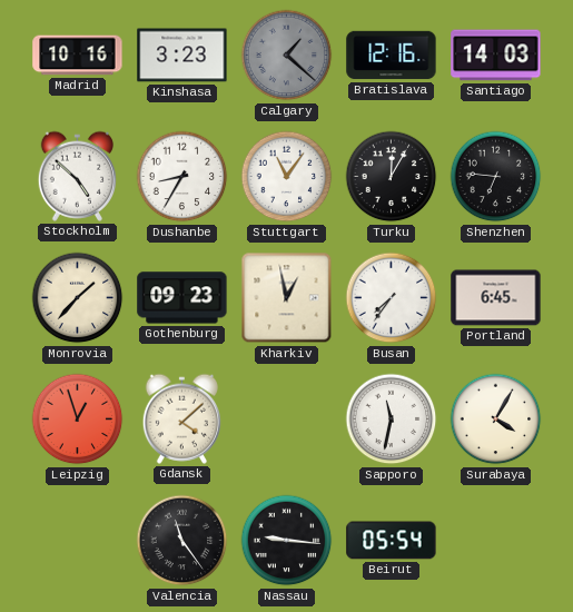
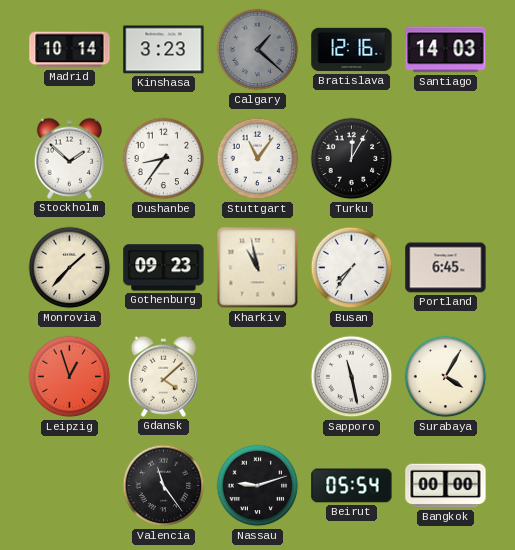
Madrid: 10:16 -> 10:14 (70, 50)
Stockholm: 4:52 -> 1:52 (69, 158)
Dushanbe: 8:35 -> 8:36 (164, 159)
Shenzhen: 6:46 -> none (496, 177)
Kharkiv: 12:58 -> 10:58 (258, 268)
Sapporo: 11:32 -> 11:28 (352, 377)
Nassau: 9:16 -> 9:12 (258, 486)
Bangkok: none -> 00:00 (446, 486)
